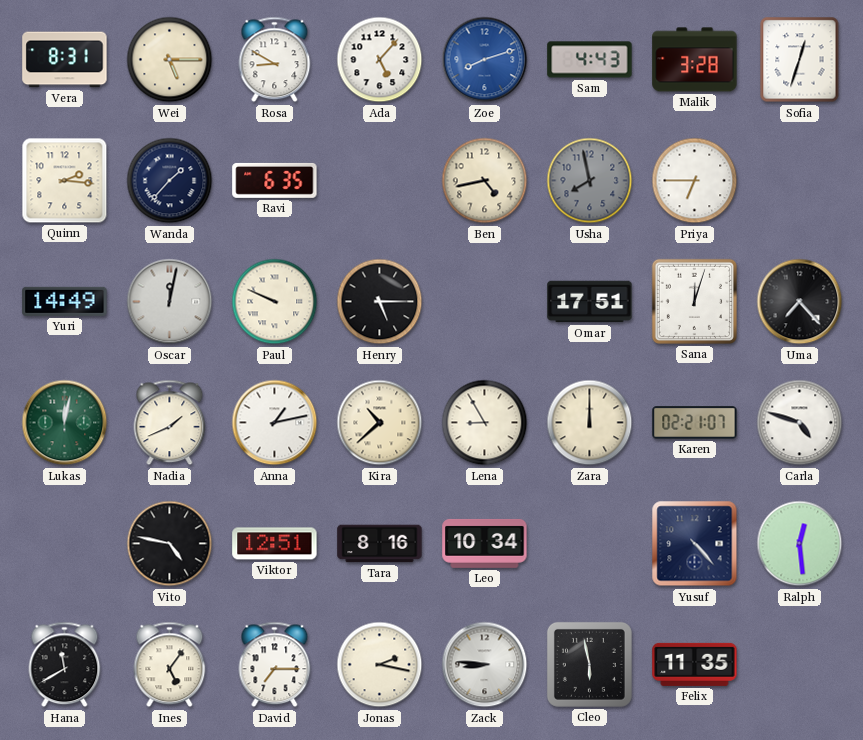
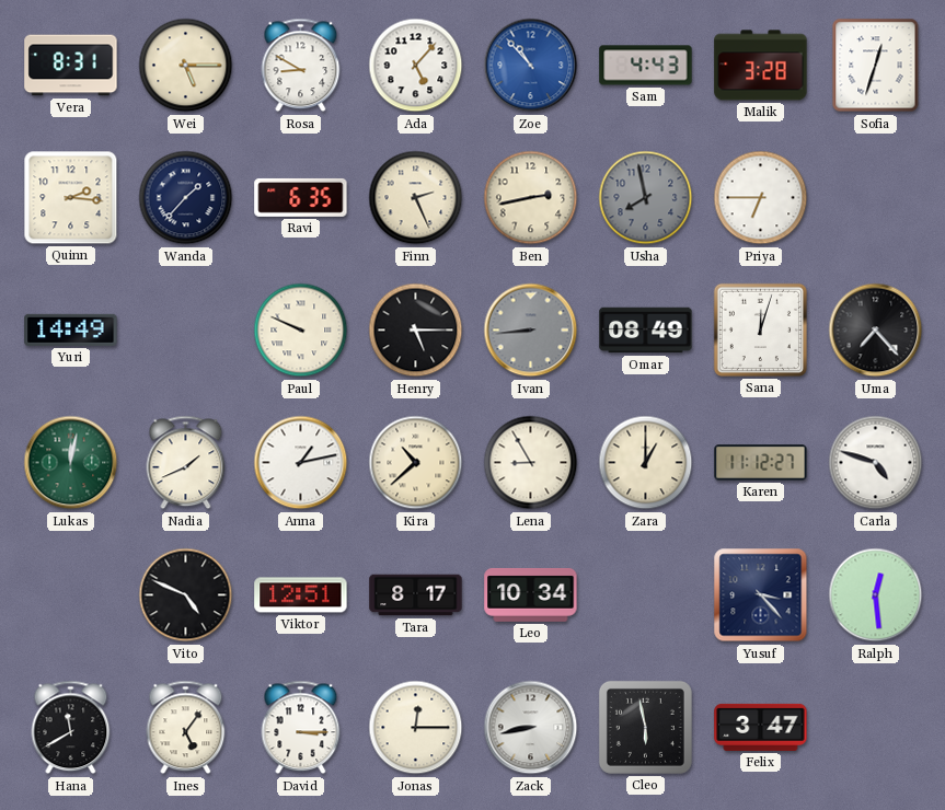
Zoe: 8:12 -> 10:53 (531, 66)
Finn: none -> 2:26 (416, 198)
Ben: 4:43 -> 2:43 (531, 198)
Oscar: 12:02 -> none (170, 302)
Ivan: none -> 8:44 (531, 331)
Omar: 17:51 -> 08:49 (646, 331)
Zara: 12:00 -> 1:00 (646, 463)
Karen: 02:21 -> 11:12 (761, 463)
Vito: 4:47 -> 4:49 (186, 595)
Tara: 8:16 -> 8:17 (416, 595)
Yusuf: 4:23 -> 3:23 (761, 595)
David: 7:15 -> 3:15 (301, 728)
Jonas: 2:17 -> 12:15 (416, 728)
Zack: 8:46 -> 8:43 (531, 728)
Felix: 11:35 -> 3:47 (761, 727)
